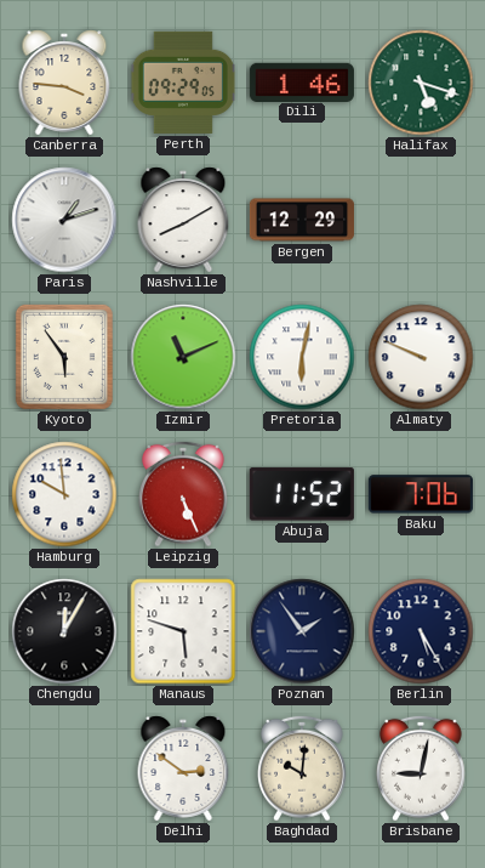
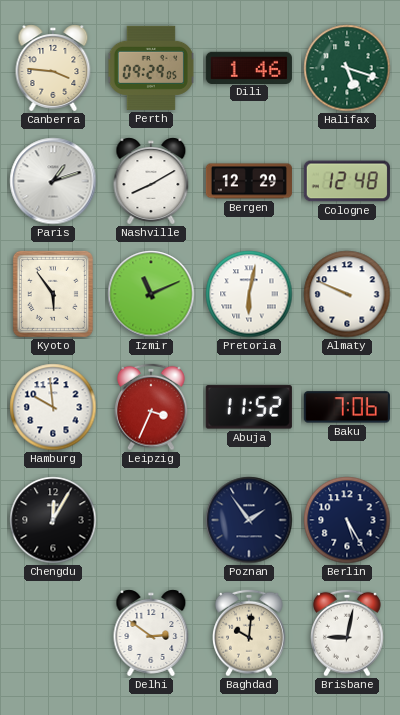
Cologne: none -> 12:48 (347, 181)
Leipzig: 5:26 -> 3:34 (152, 407)
Manaus: 5:48 -> none (183, 631)
